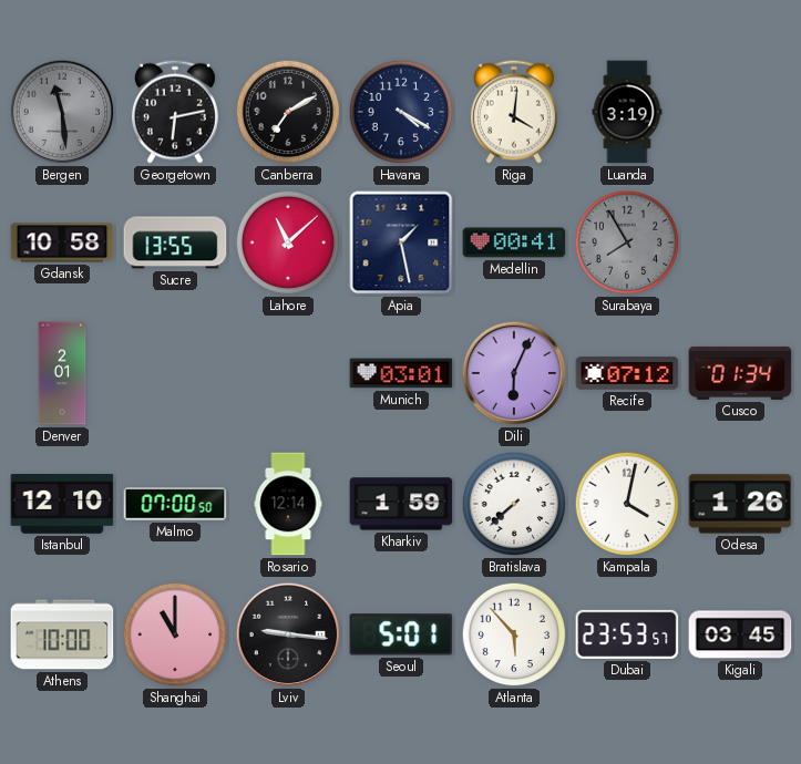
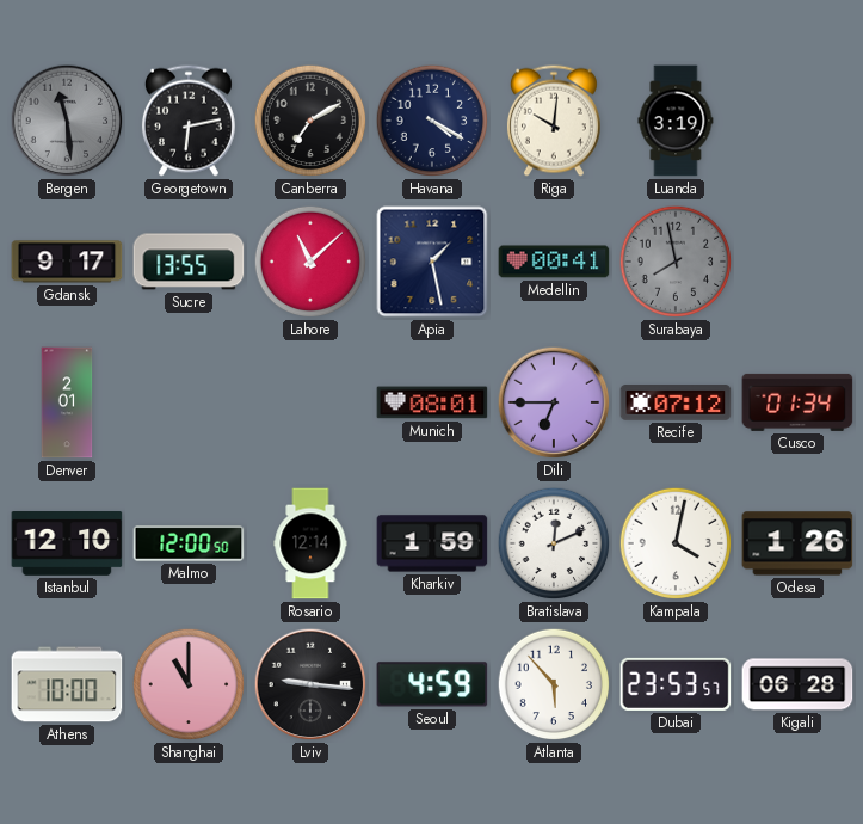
Riga: 4:01 -> 10:01 (554, 121)
Gdansk: 10:58 -> 9:17 (67, 262)
Surabaya: 7:55 -> 7:58 (676, 262)
Munich: 03:01 -> 08:01 (432, 402)
Dili: 6:04 -> 6:45 (554, 402)
Malmo: 07:00 -> 12:00 (189, 543)
Bratislava: 7:38 -> 12:11 (554, 543)
Seoul: 5:01 -> 4:59 (432, 684)
Kigali: 03:45 -> 06:28 (797, 684)
